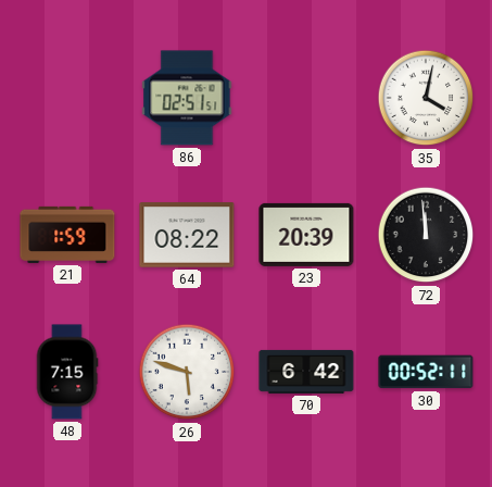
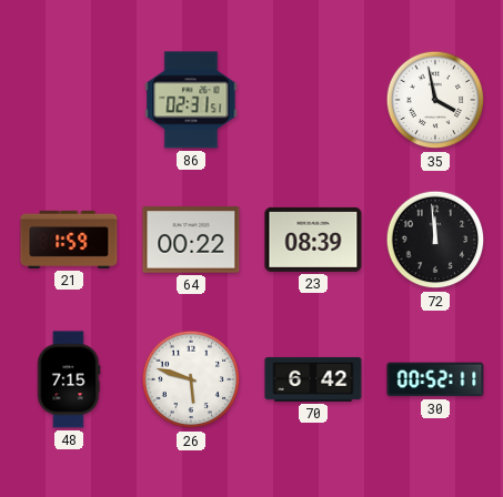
86: 02:51 -> 02:31 (191, 100)
35: 4:02 -> 3:58 (435, 100)
64: 08:22 -> 00:22 (191, 240)
23: 20:39 -> 08:39 (313, 240)
